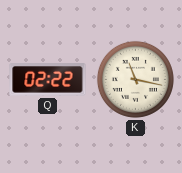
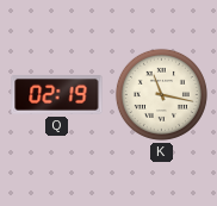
Q: 02:22 -> 02:19 (57, 95)
